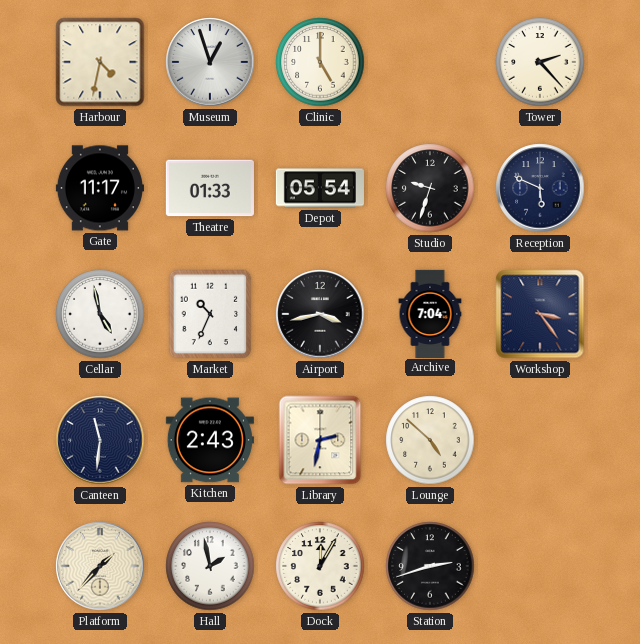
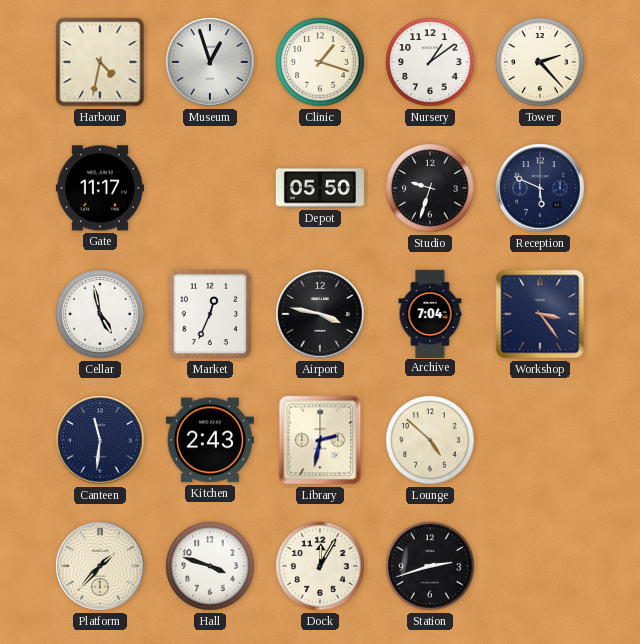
Clinic: 5:00 -> 1:18 (320, 62)
Nursery: none -> 1:09 (430, 62)
Theatre: 01:33 -> none (210, 188)
Depot: 05:54 -> 05:50 (320, 188)
Market: 10:34 -> 12:34 (210, 314)
Airport: 3:43 -> 3:47 (320, 314)
Hall: 1:58 -> 3:48 (210, 566)
